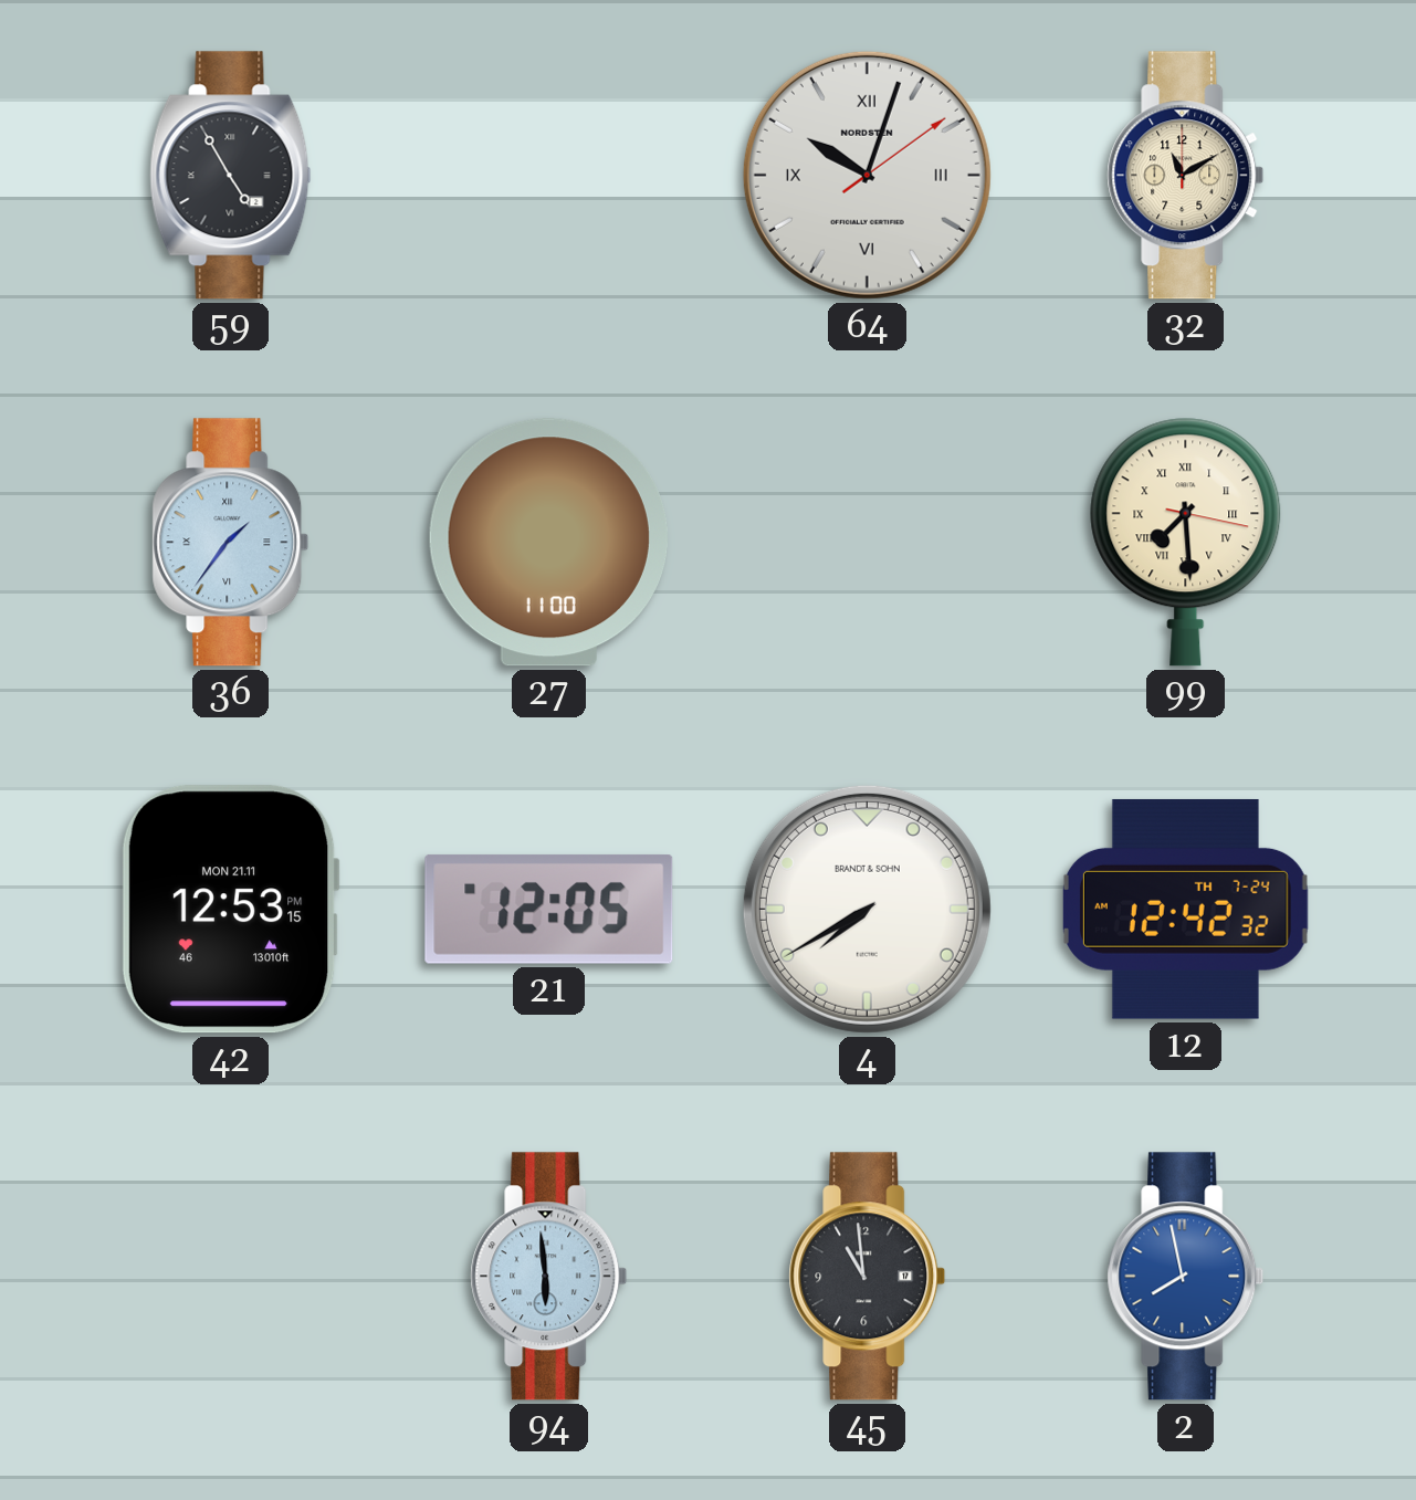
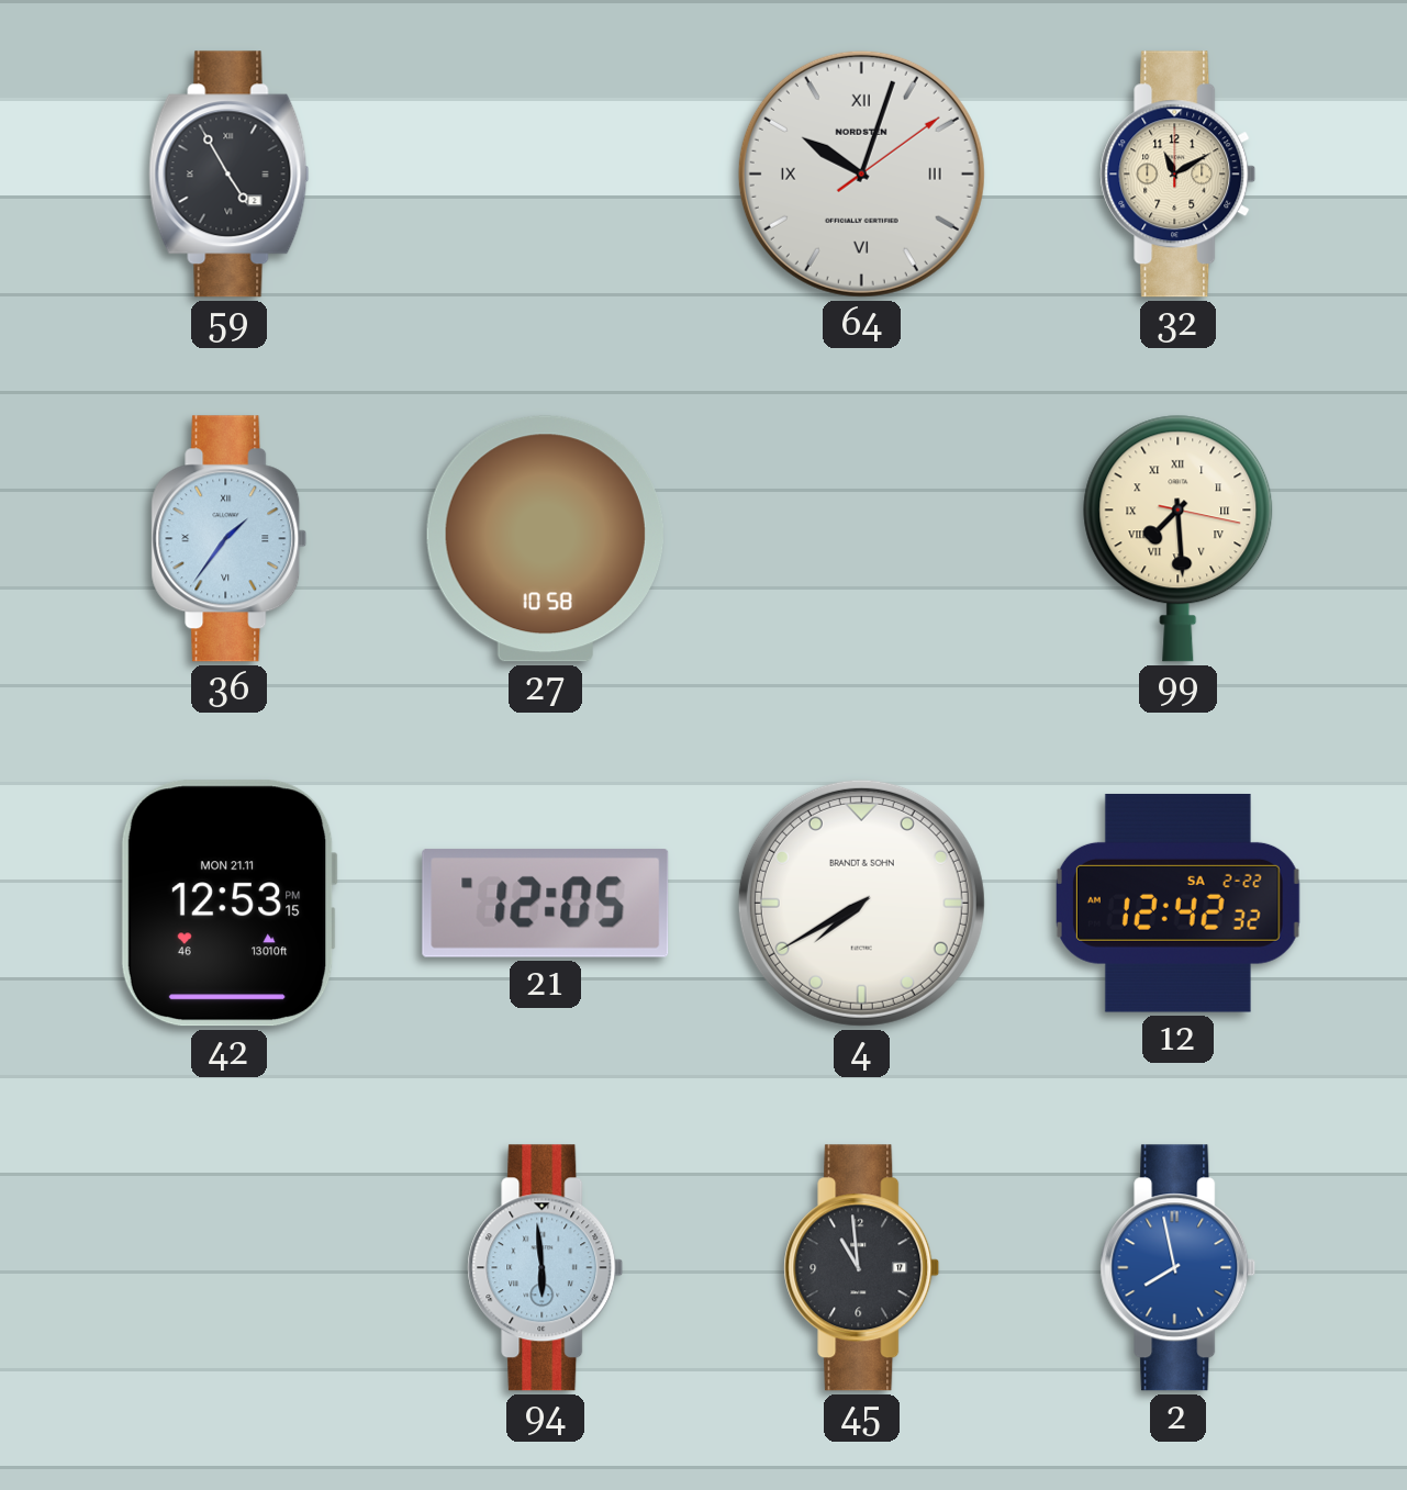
27: 11:00 -> 10:58 (545, 539)
12 date: TH 7-24 -> SA 2-22 (1177, 903)
